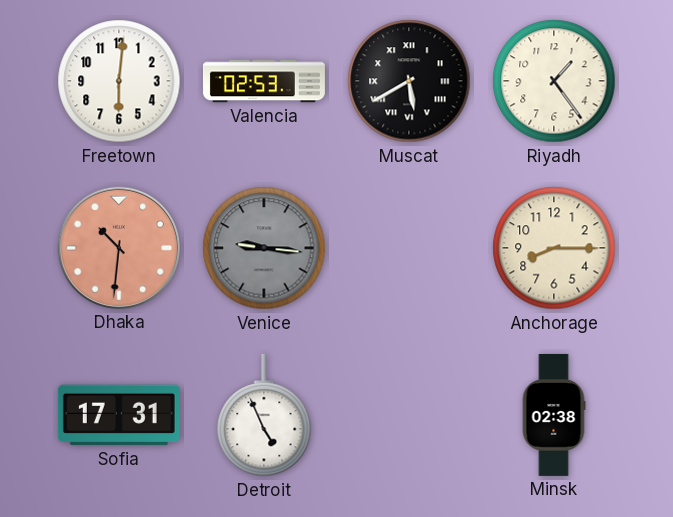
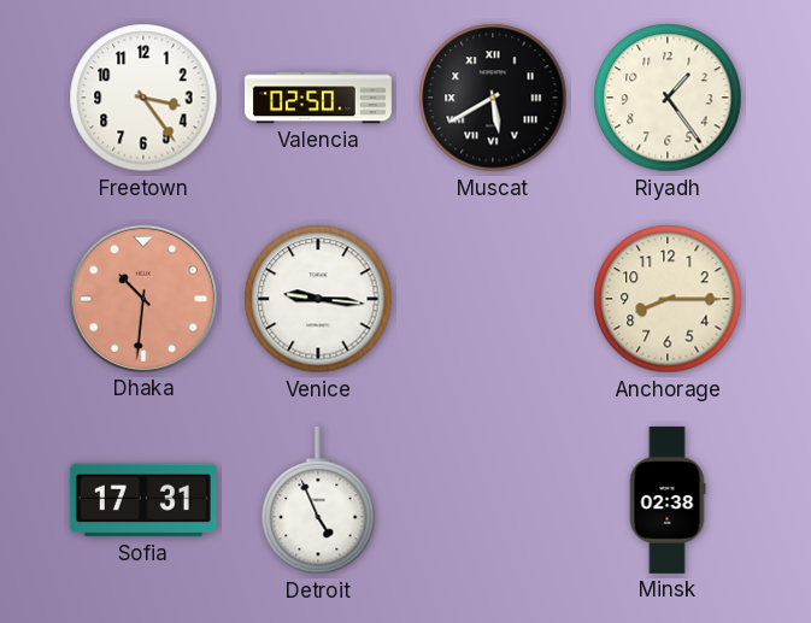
Freetown: 6:01 -> 3:24 (143, 98)
Valencia: 02:53 -> 02:50 (318, 98)
Venice dial: grey -> white (318, 299)
